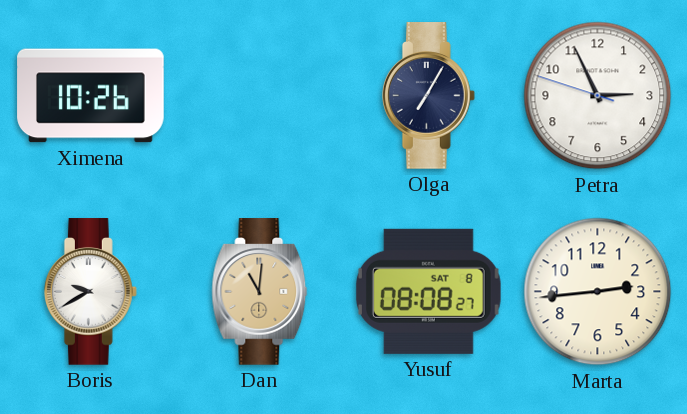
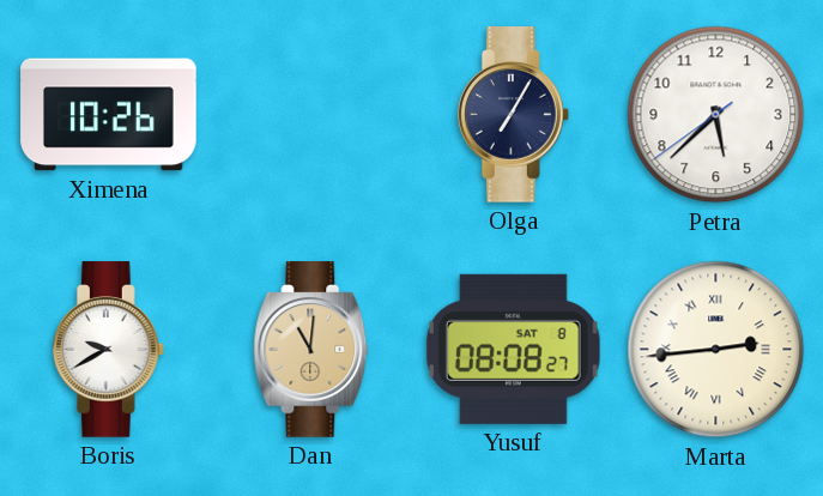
Petra: 2:55 -> 5:37 (716, 115)
Marta numerals: Arabic -> Roman (716, 350)
